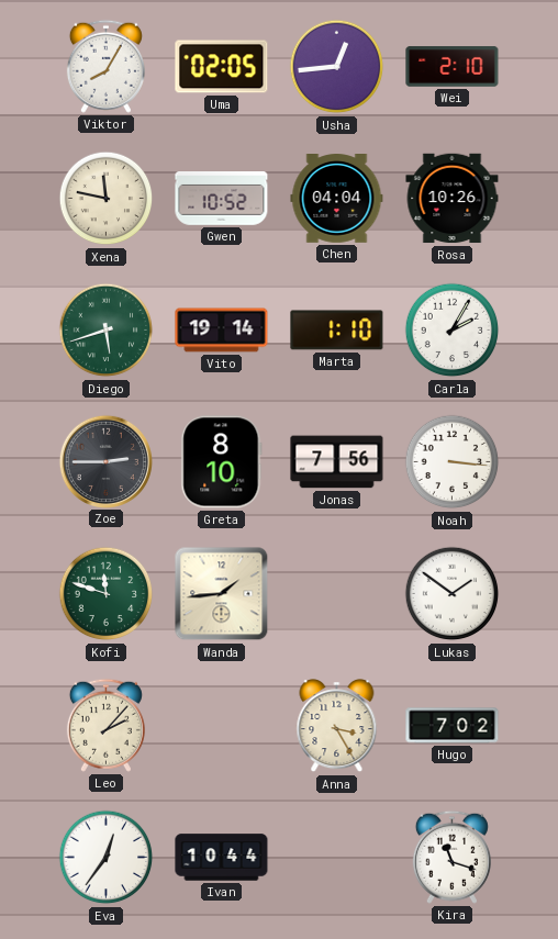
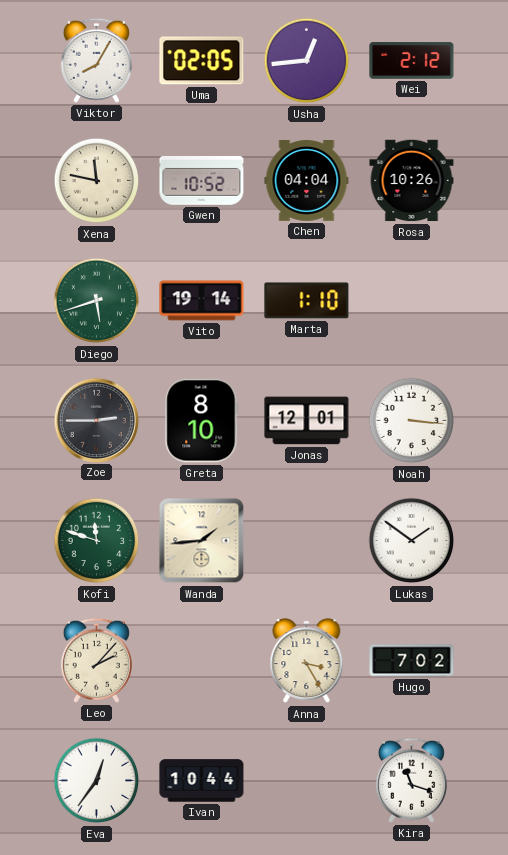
Wei: 2:10 -> 2:12 (412, 61)
Carla: 2:05 -> none (453, 331)
Jonas: 7:56 -> 12:01 (307, 421)
